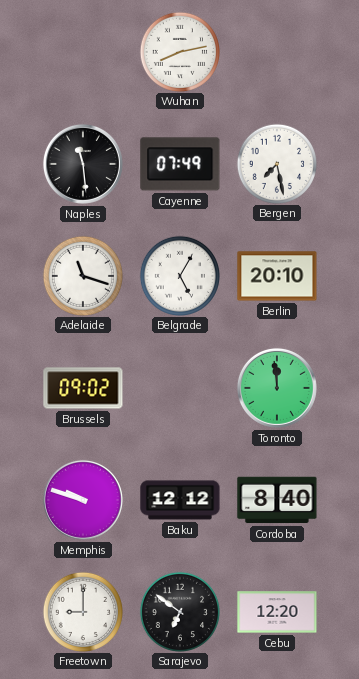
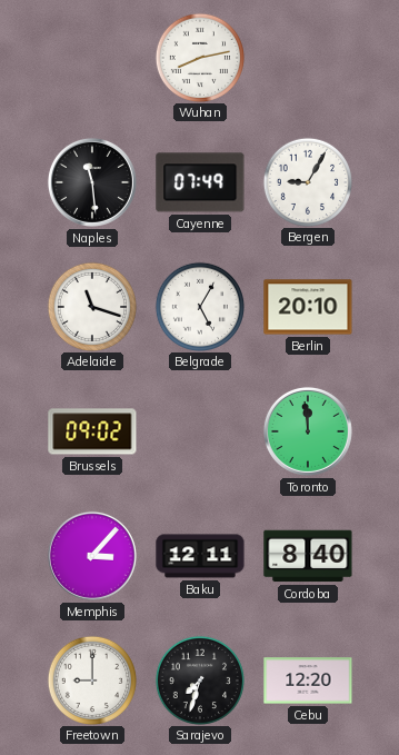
Bergen: 7:28 -> 9:05 (307, 181)
Memphis: 9:48 -> 3:07 (92, 556)
Baku: 12:12 -> 12:11 (200, 556)
Sarajevo: 6:51 -> 7:33 (199, 679)
